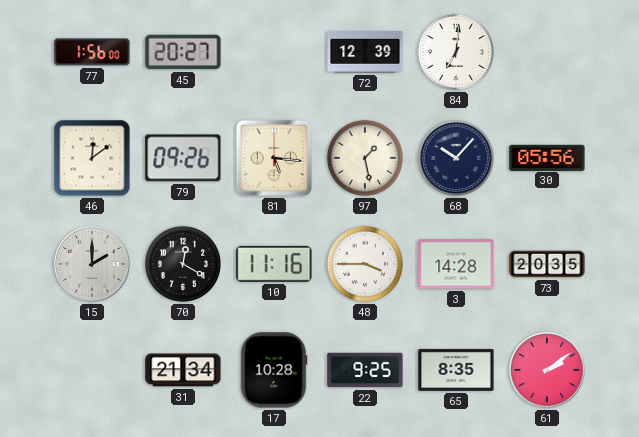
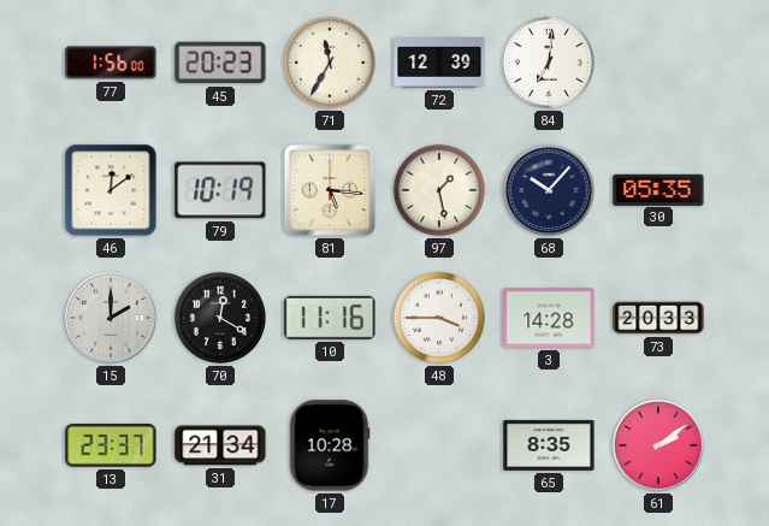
45: 20:27 -> 20:23 (220, 63)
71: none -> 11:35 (330, 63)
79: 09:26 -> 10:19 (220, 190)
30: 05:56 -> 05:35 (658, 189)
73: 20:35 -> 20:33 (658, 318)
13: none -> 23:37 (111, 445)
22: 9:25 -> none (365, 370)
